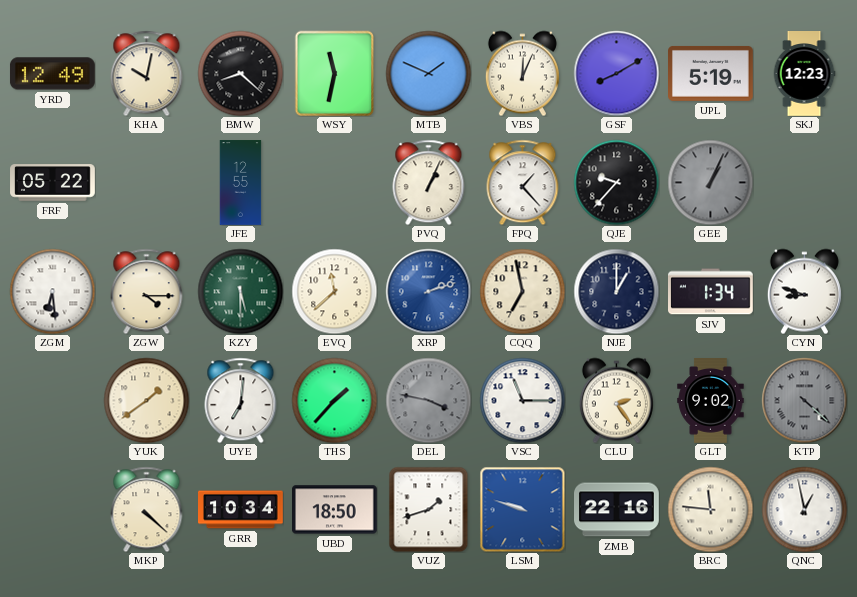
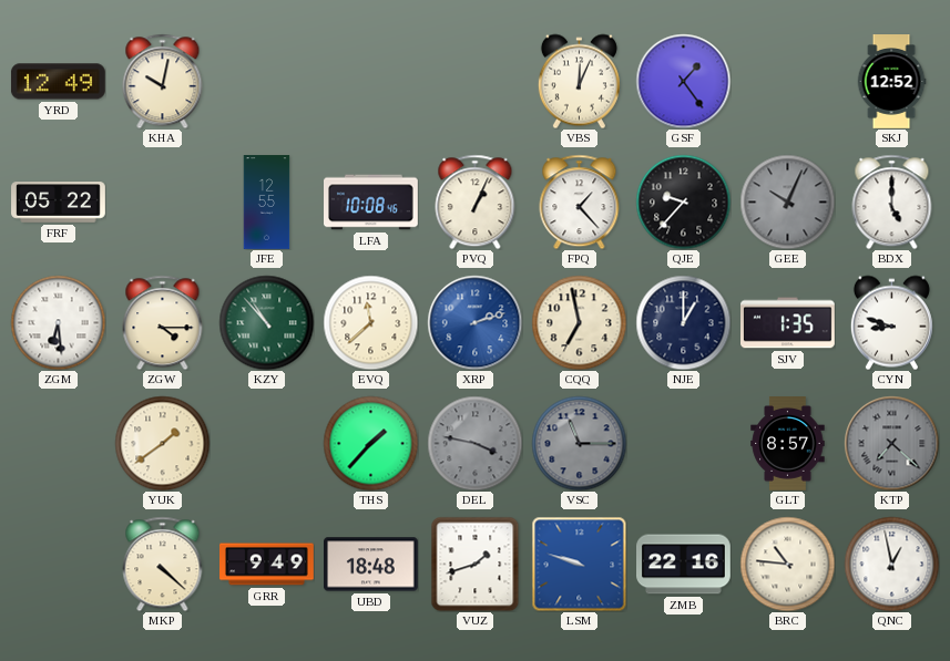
BMW: 8:22 -> none (240, 73)
WSY: 11:32 -> none (335, 73)
MTB: 1:49 -> none (428, 73)
GSF: 8:10 -> 1:24 (683, 81)
UPL: 5:19 -> none (711, 73)
SKJ: 12:23 -> 12:52 (891, 82)
LFA: none -> 10:08 (371, 203)
GEE: 1:04 -> 10:04 (787, 202)
BDX: none -> 5:00 (892, 202)
KZY: 5:30 -> 10:53 (266, 322)
SJV: 1:34 -> 1:35 (788, 323)
UYE: 7:01 -> none (241, 400)
VSC dial: white -> grey (579, 443)
CLU: 2:24 -> none (616, 400)
GLT: 9:02 -> 8:57 (788, 444)
KTP: 4:22 -> 7:22 (891, 443)
GRR: 10:34 -> 9:49 (267, 565)
UBD: 18:50 -> 18:48 (371, 565)
BRC: 11:46 -> 10:46 (787, 564)
